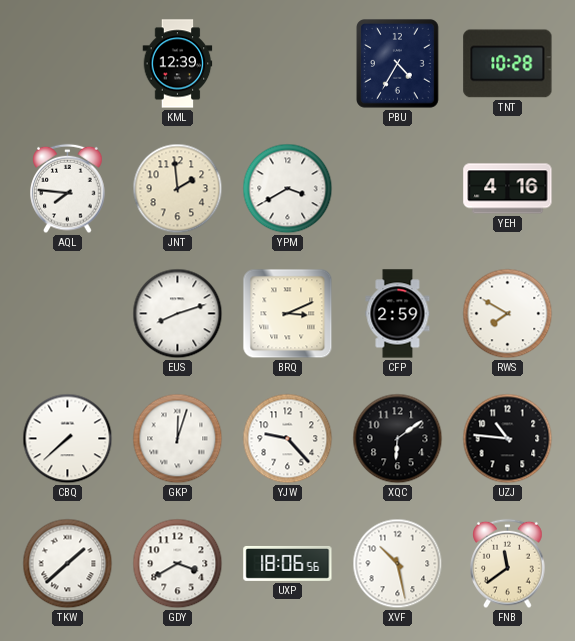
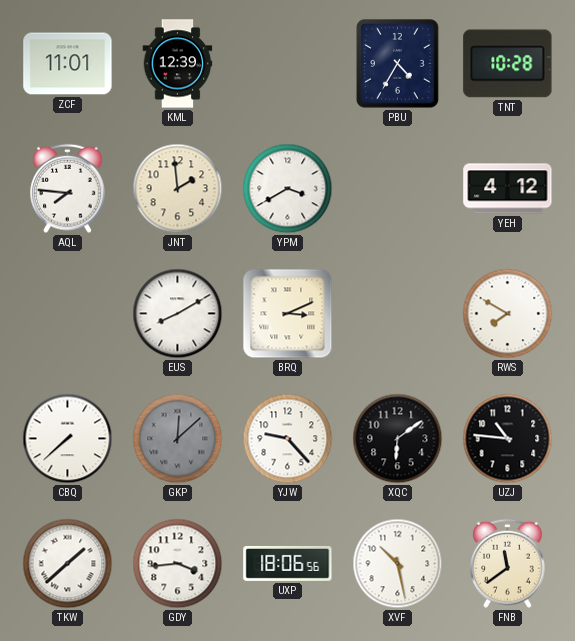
ZCF: none -> 11:01 (68, 64)
YEH: 4:16 -> 4:12 (508, 189)
EUS: 8:12 -> 8:10 (178, 314)
CFP: 2:59 -> none (398, 314)
GKP: 12:03 -> 12:08 (178, 439)
GKP dial: white -> grey (178, 439)
GDY: 3:40 -> 3:44 (178, 564)
